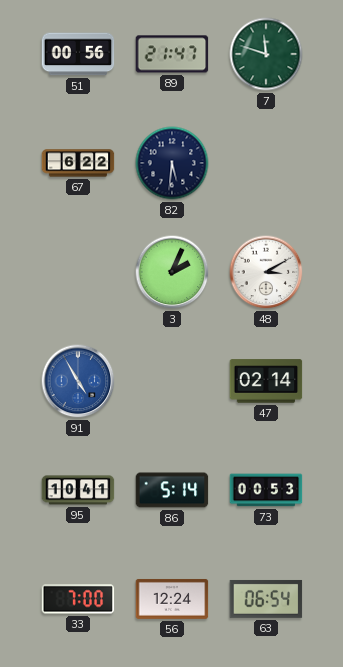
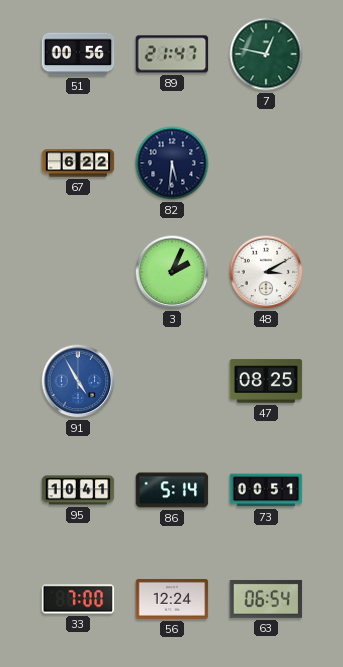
7: 11:48 -> 12:47 (266, 54)
47: 02:14 -> 08:25 (266, 381)
73: 00:53 -> 00:51 (266, 490)
